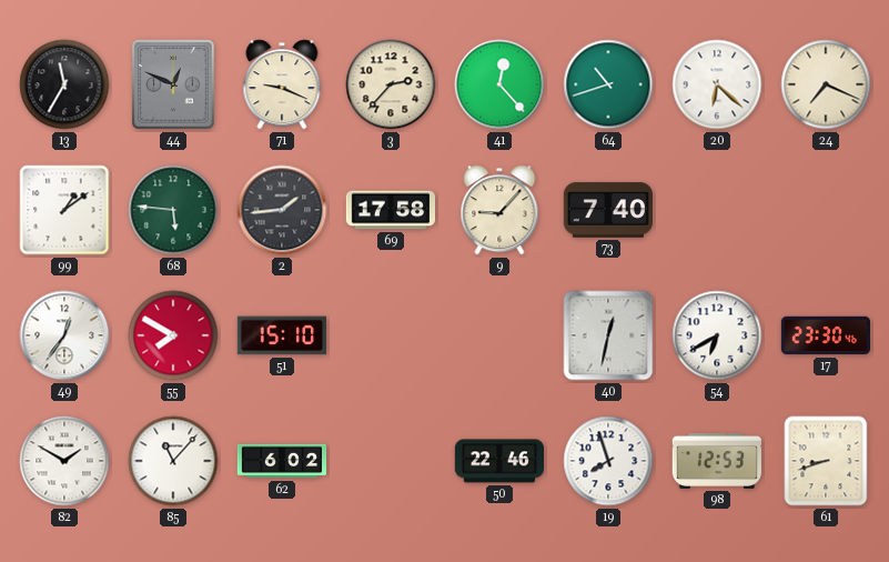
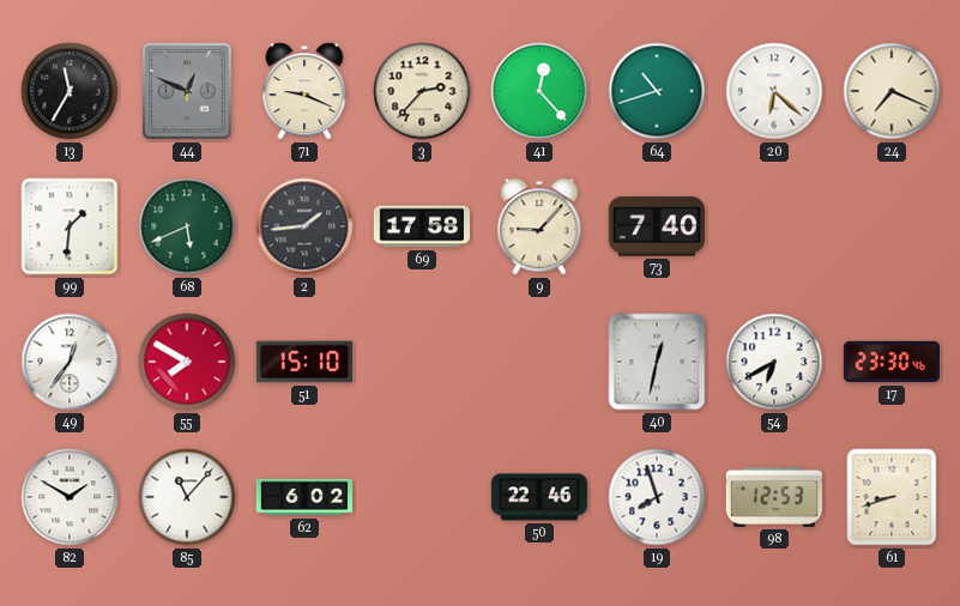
99: 1:09 -> 1:31 (70, 226)
68: 5:46 -> 5:41 (187, 226)
